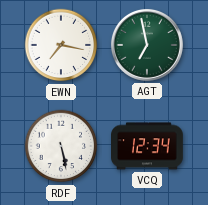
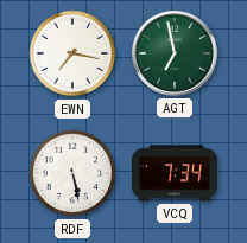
VCQ: 12:34 -> 7:34 (175, 173)
